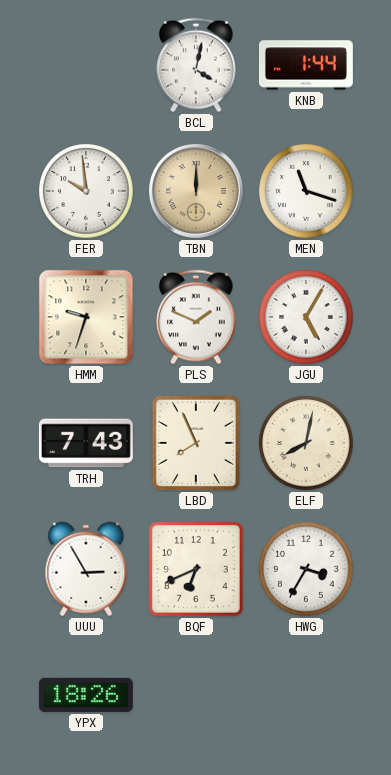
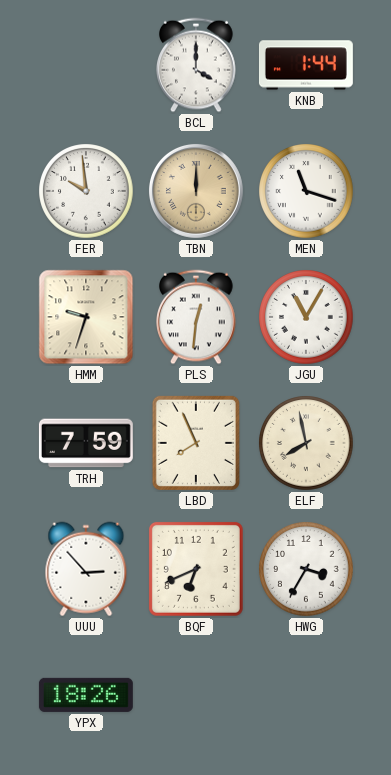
BCL: 4:02 -> 4:00 (196, 65)
PLS: 1:49 -> 12:31 (196, 317)
JGU: 5:05 -> 11:05 (306, 317)
TRH: 7:43 -> 7:59 (86, 443)
ELF: 8:02 -> 7:58 (306, 443)
UUU: 2:55 -> 2:53 (86, 569)
